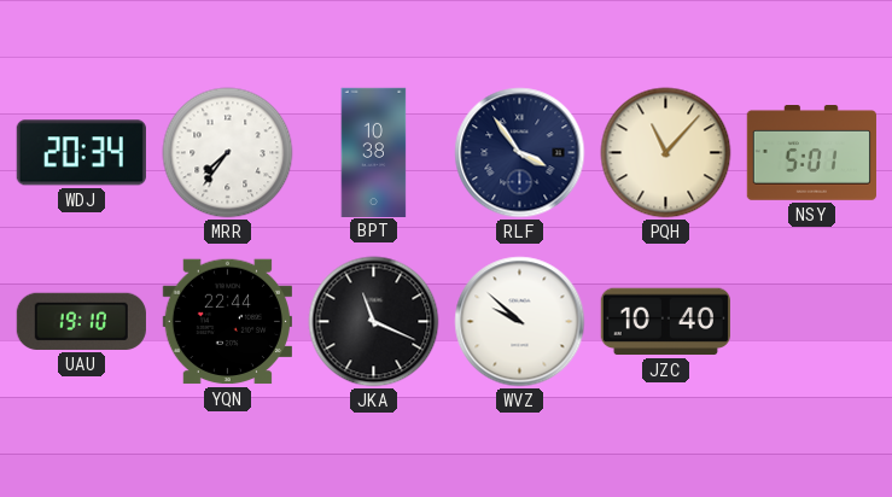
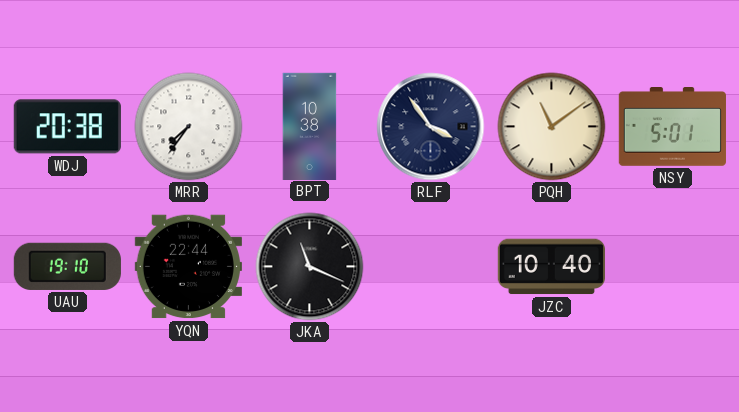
WDJ: 20:34 -> 20:38 (67, 127)
PQH: 11:07 -> 11:09 (552, 127)
WVZ: 9:52 -> none (520, 322)
